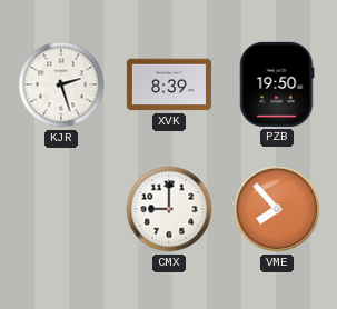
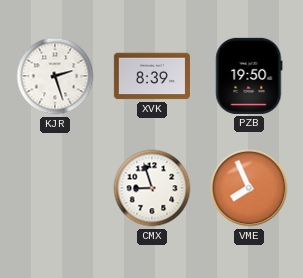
CMX: 9:00 -> 8:57 (152, 188)
VME: 7:53 -> 7:56 (249, 188)
